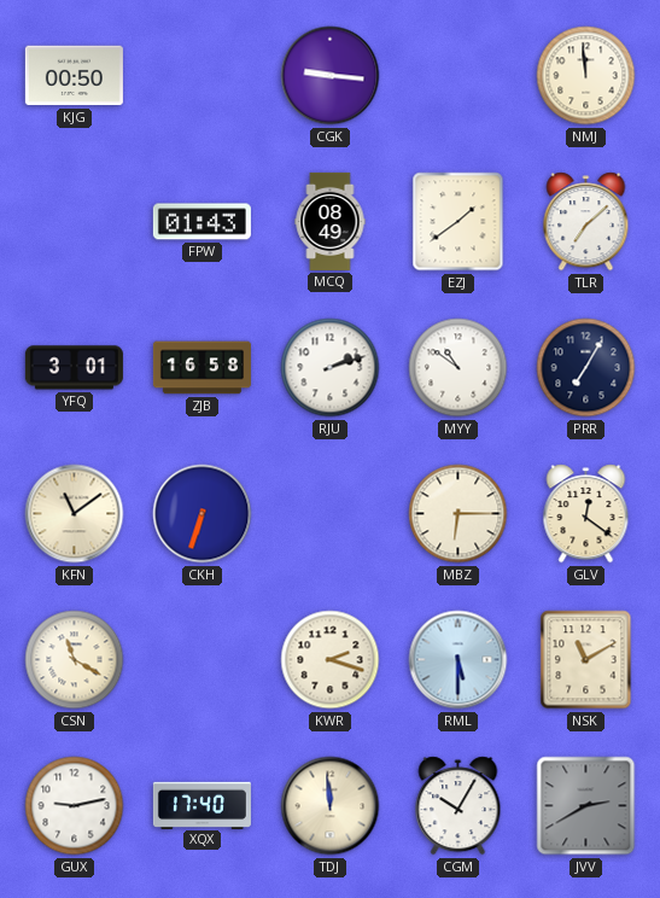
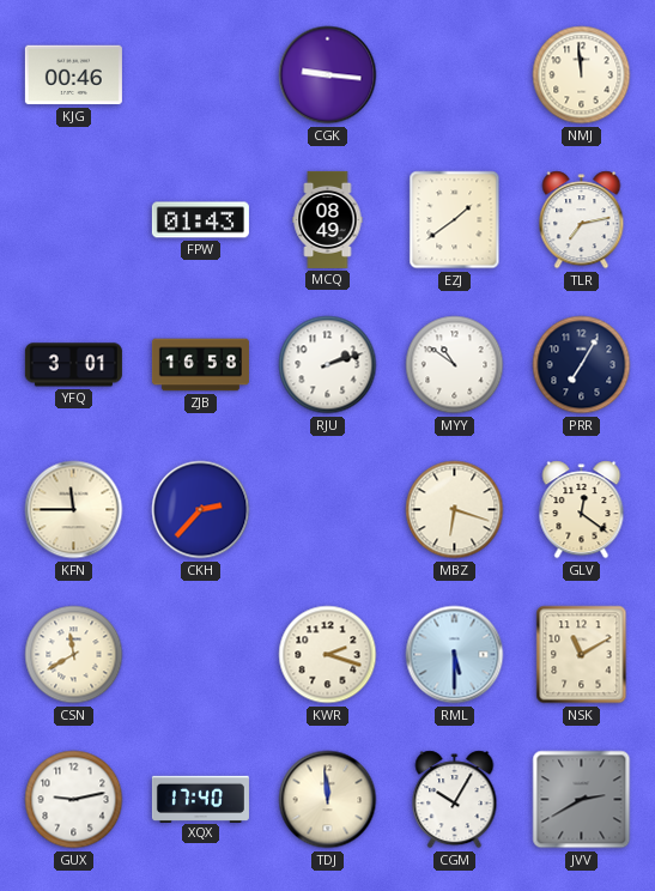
KJG: 00:50 -> 00:46 (73, 75)
TLR: 7:08 -> 7:13 (582, 220)
KFN: 11:09 -> 11:45 (74, 510)
CKH: 6:33 -> 2:37 (201, 510)
MBZ: 6:15 -> 6:18 (455, 510)
CSN: 11:20 -> 11:40 (74, 655)
